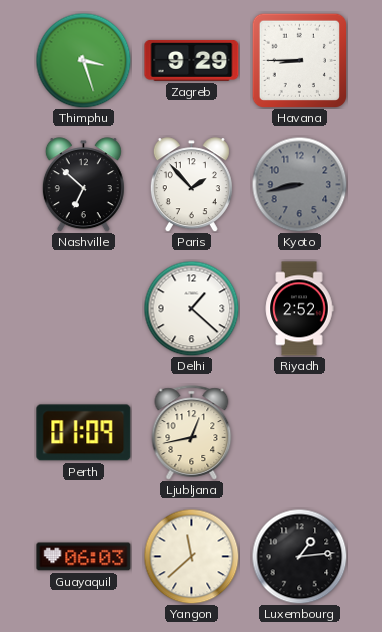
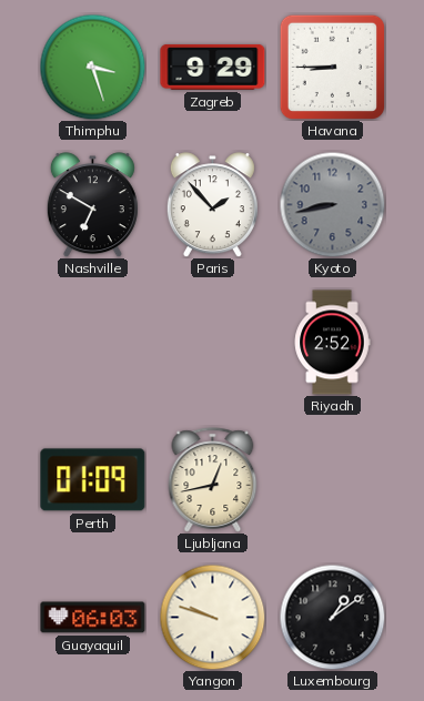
Nashville: 6:52 -> 6:50 (92, 205)
Delhi: 1:22 -> none (191, 308)
Yangon: 11:38 -> 9:48 (212, 617)
Luxembourg: 1:14 -> 1:09 (332, 617)
